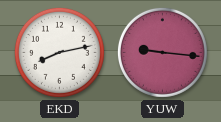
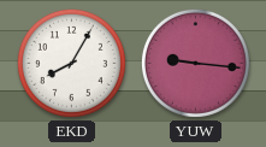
EKD: 8:13 -> 8:05 (71, 63)
